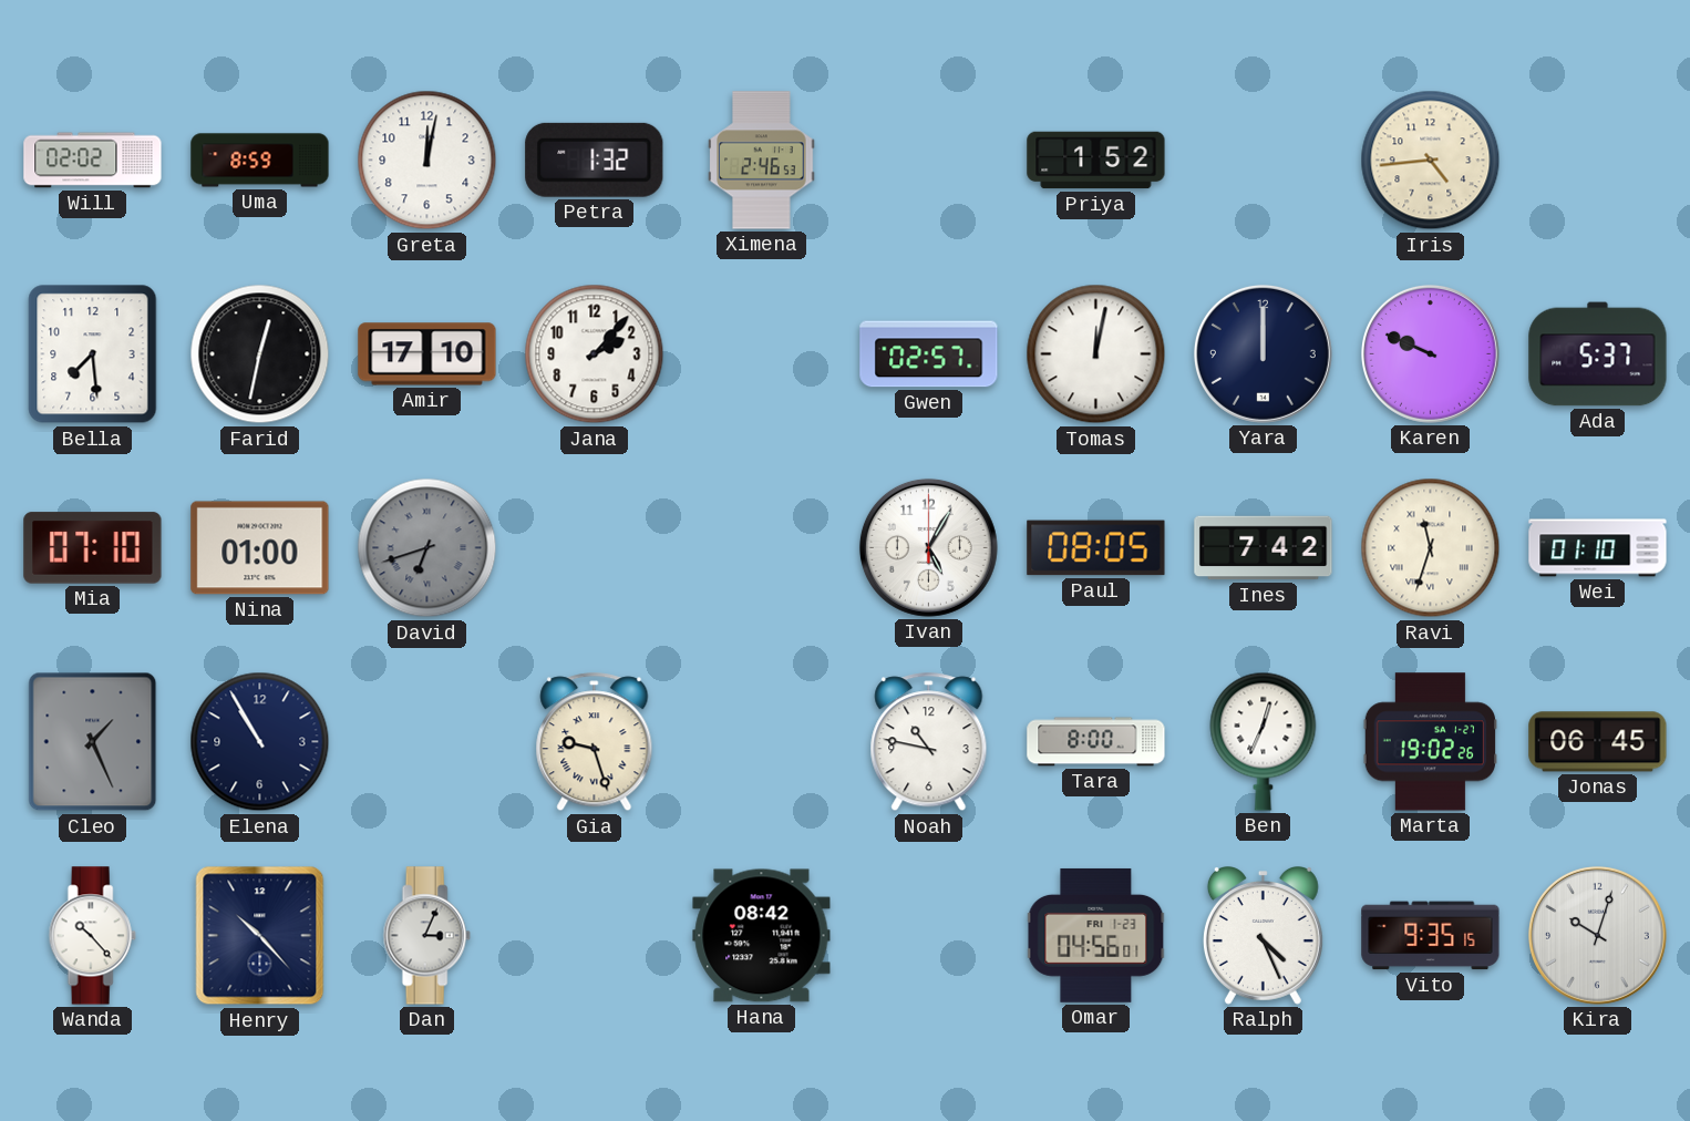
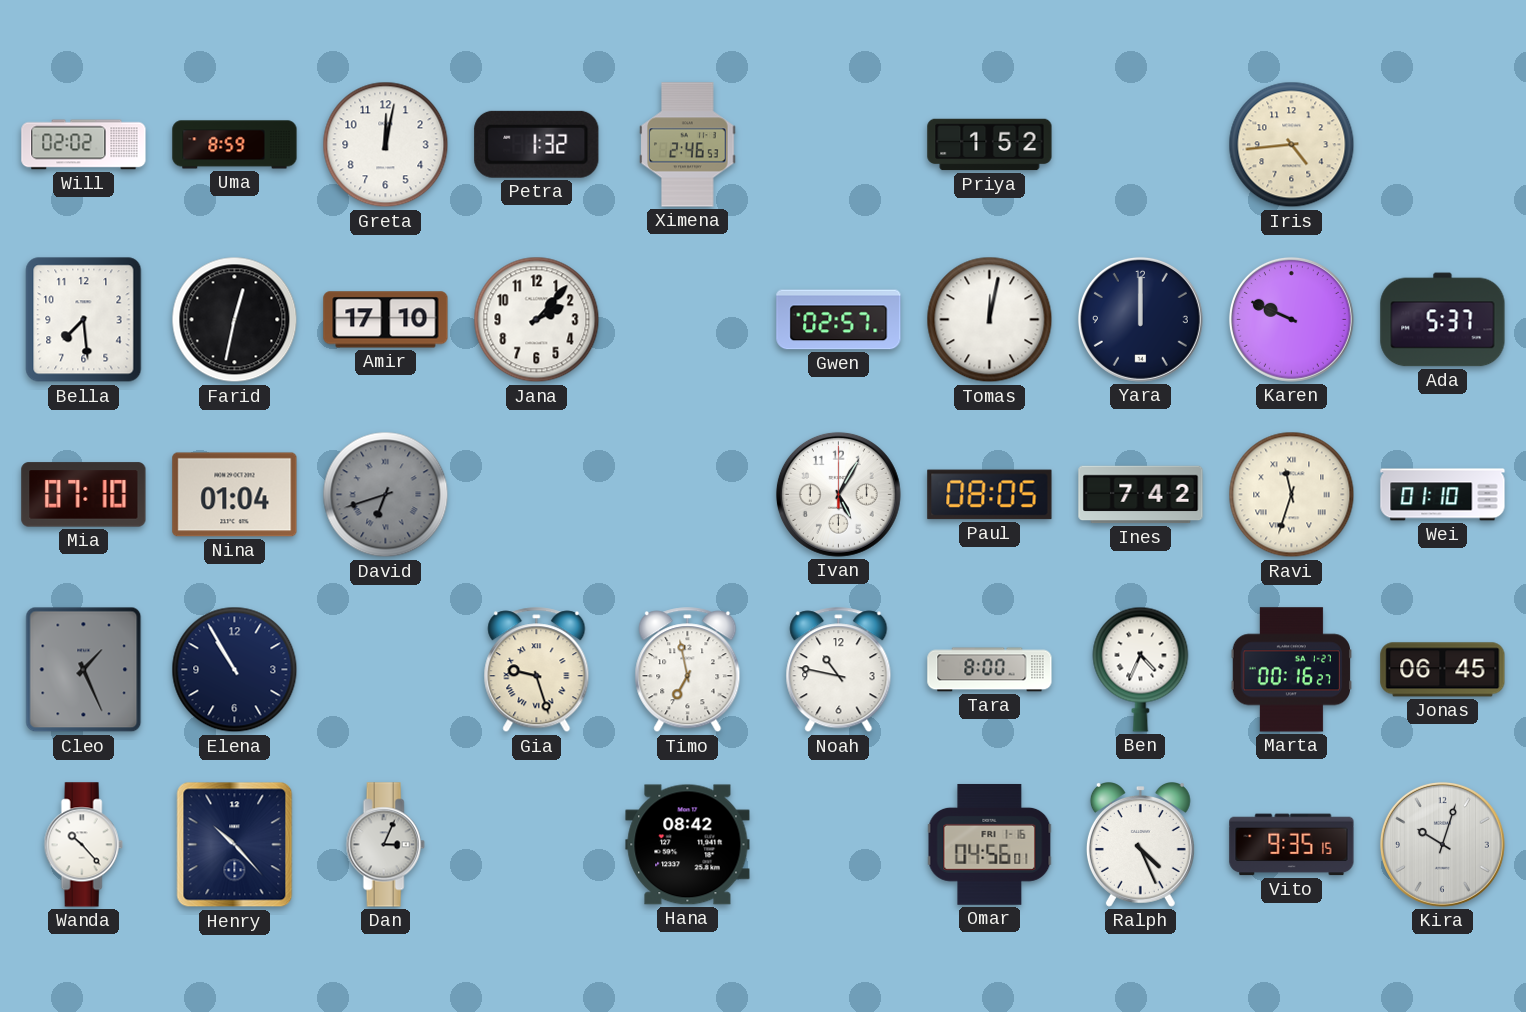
Nina: 01:00 -> 01:04 (235, 495)
Timo: none -> 6:58 (688, 670)
Ben: 12:34 -> 4:34 (1141, 669)
Marta: 19:02 -> 00:16 (1291, 670)
Omar date: FRI 1-23 -> FRI 1-16 (990, 844)
